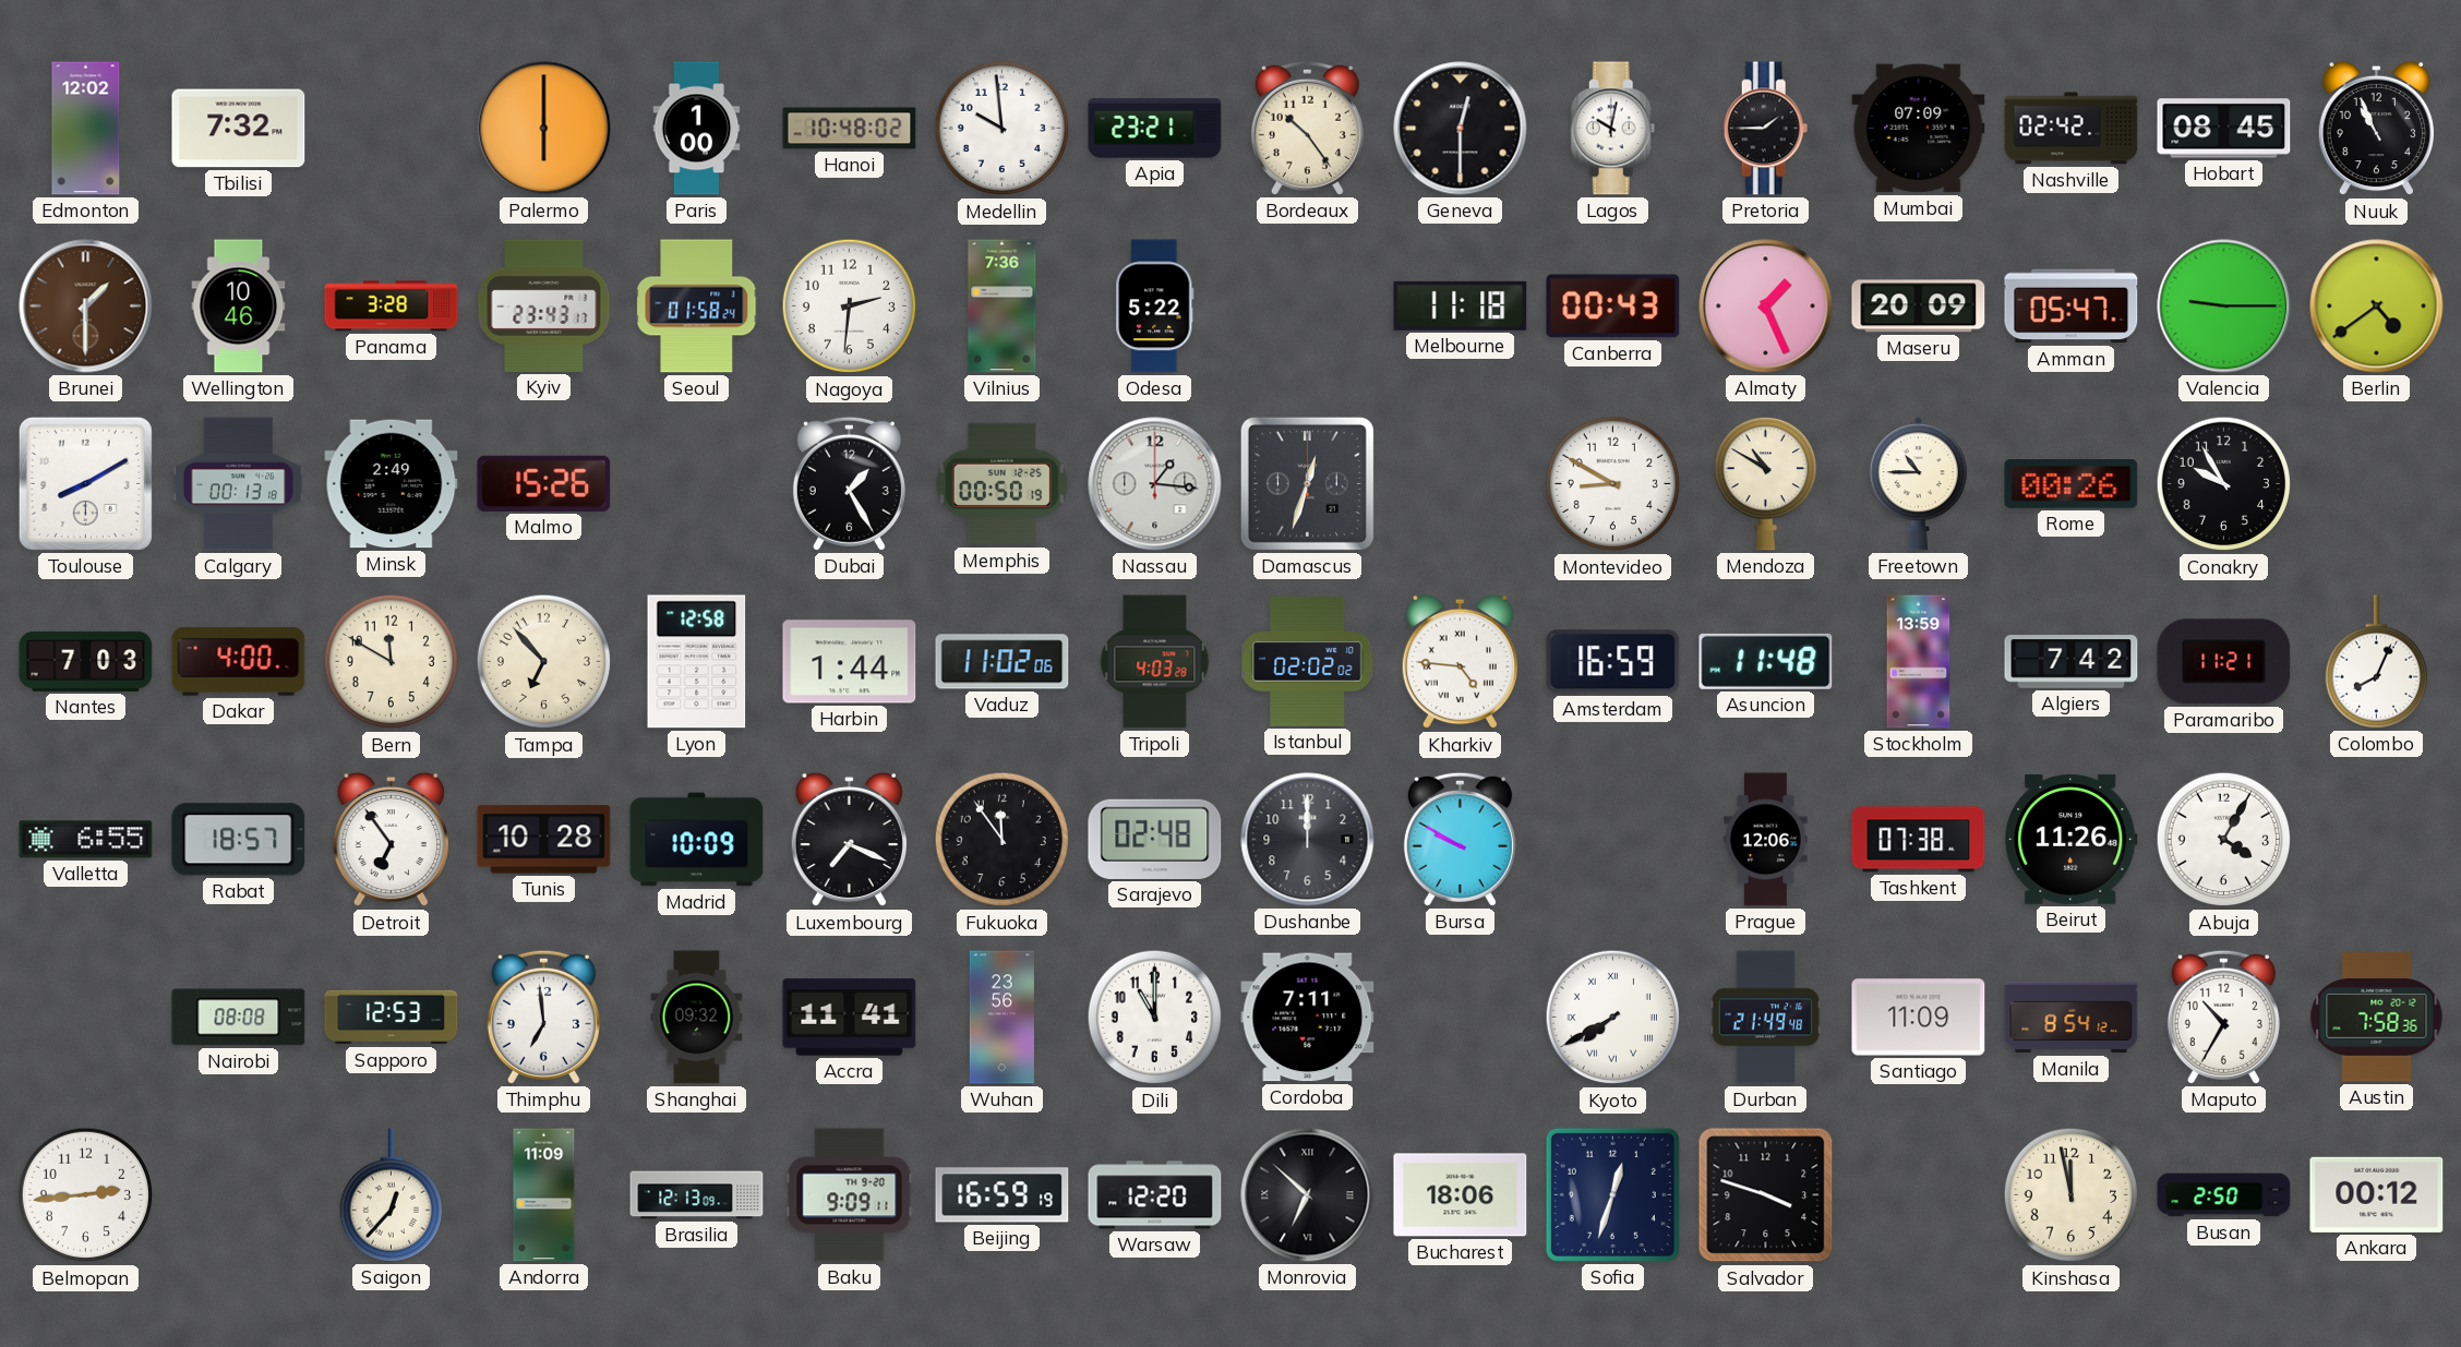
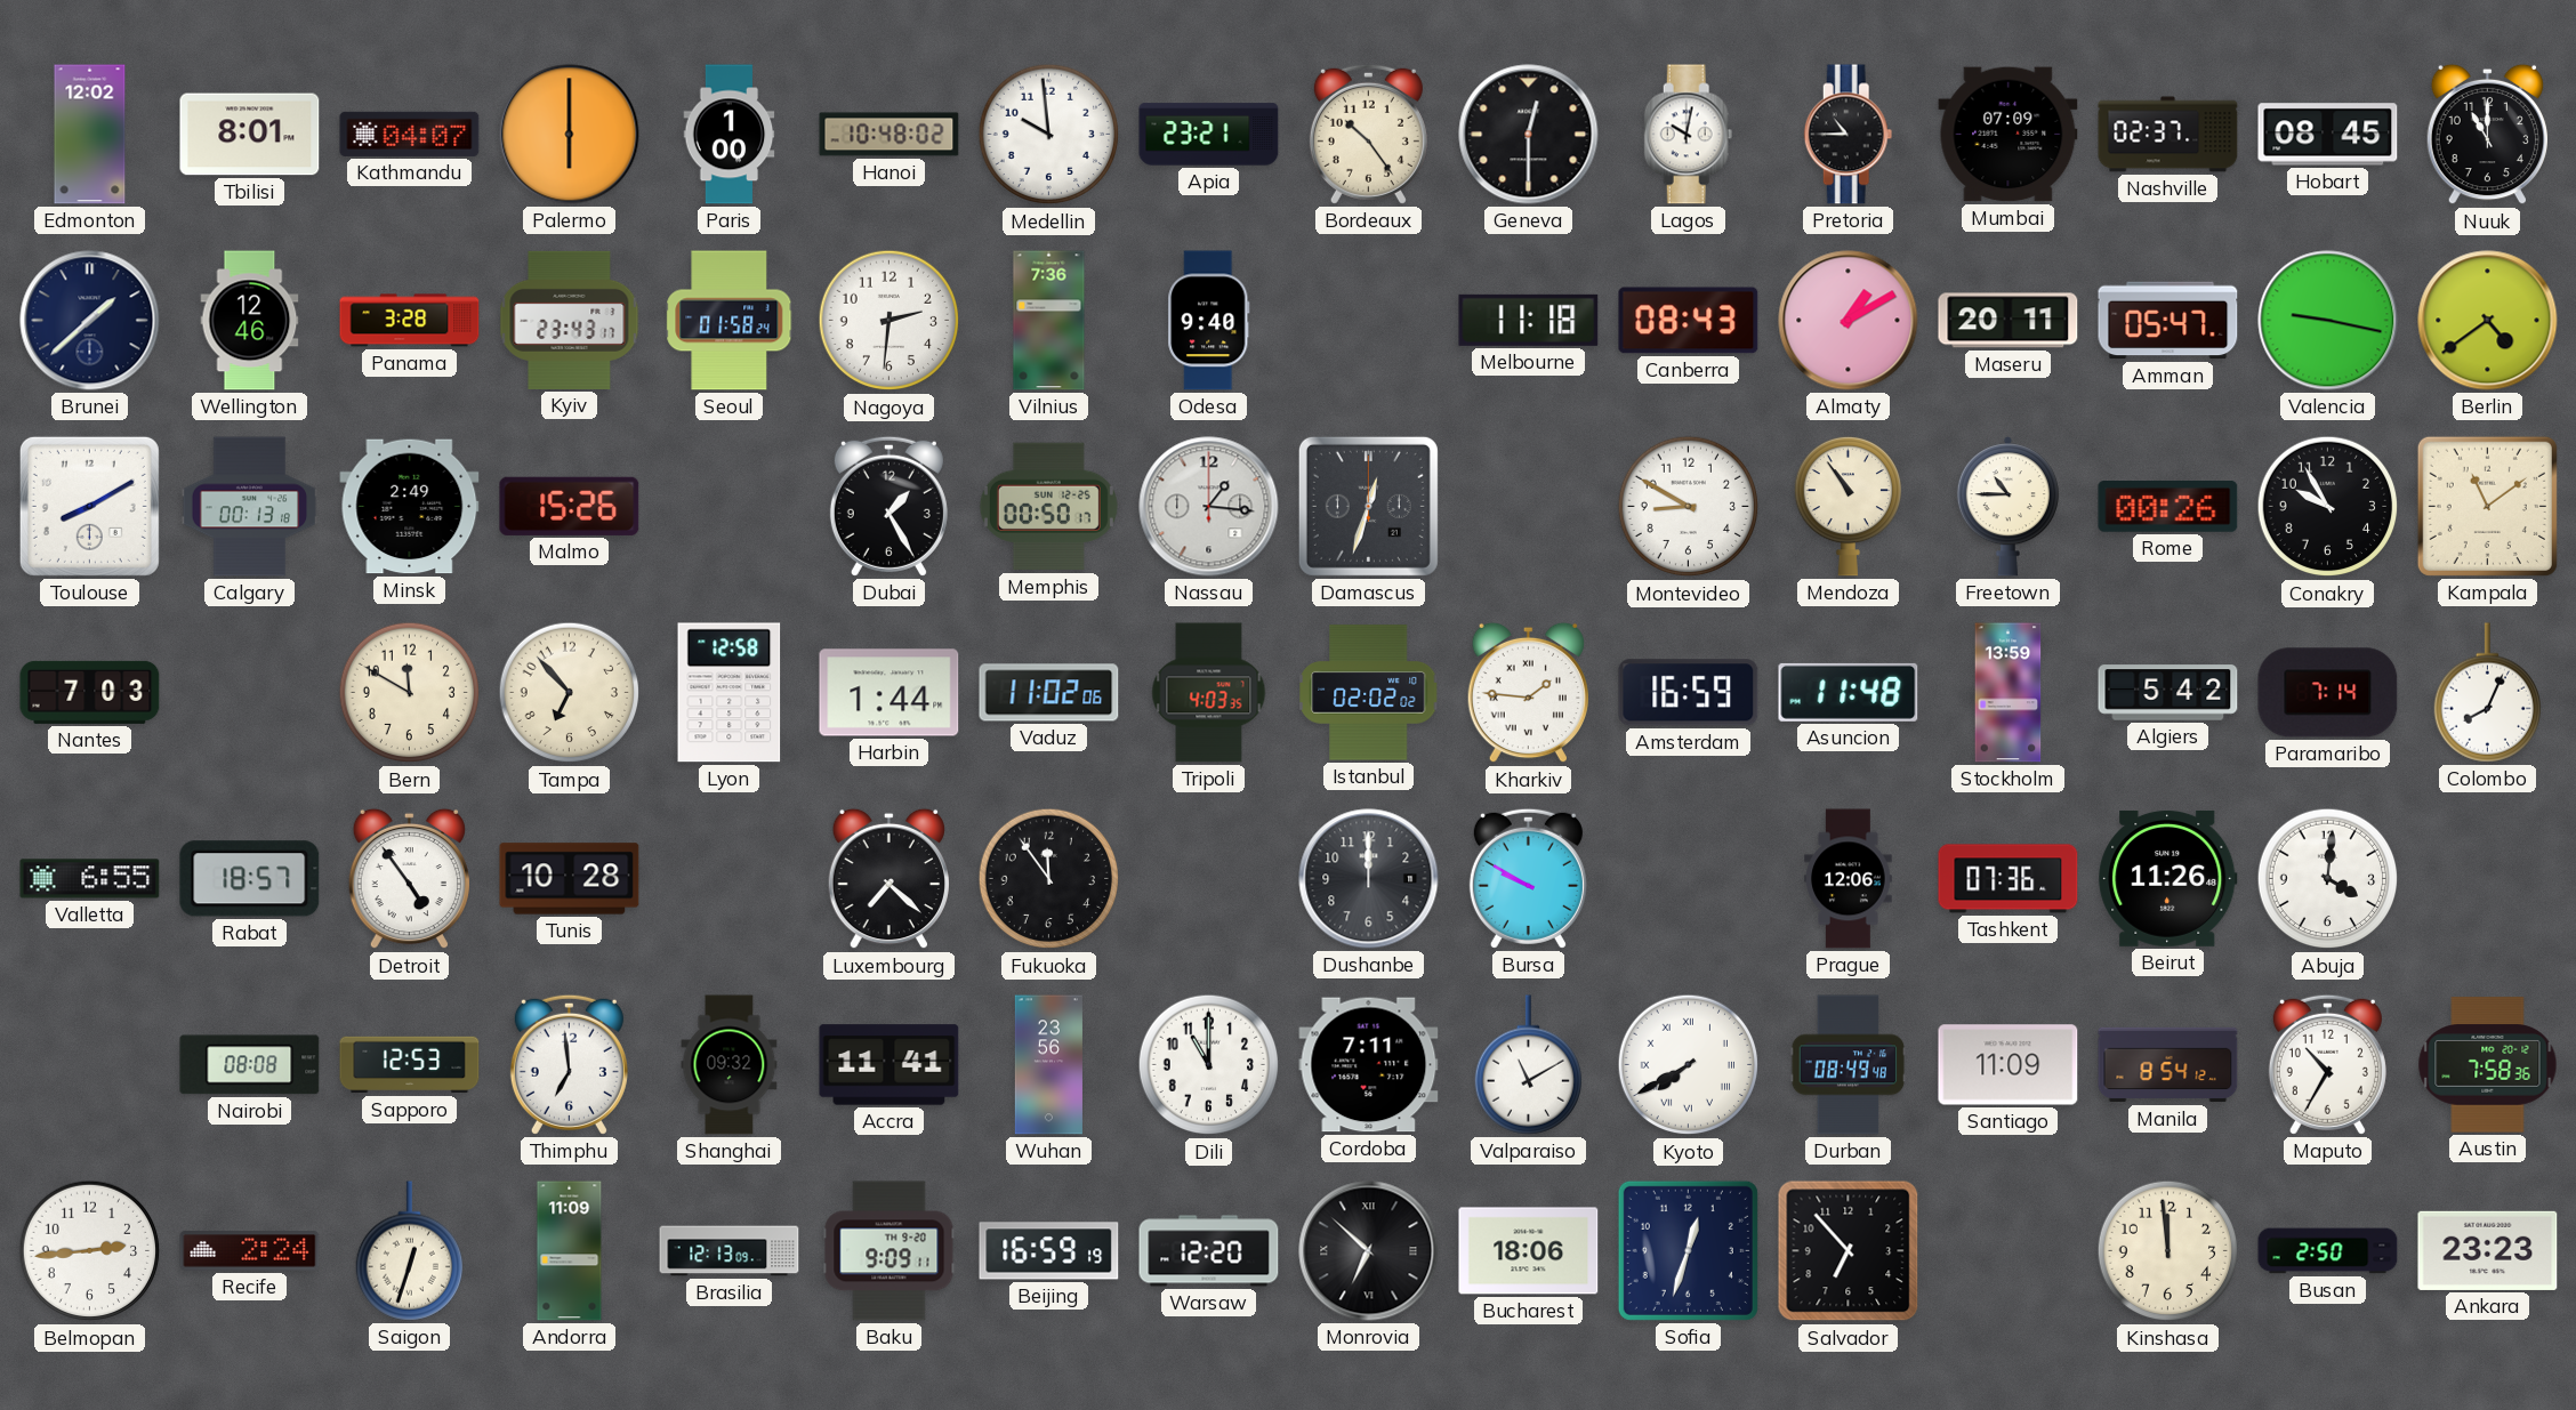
Tbilisi: 7:32 -> 8:01 (250, 135)
Kathmandu: none -> 04:07 (410, 134)
Pretoria: 1:45 -> 10:45 (1849, 135)
Nashville: 02:42 -> 02:37 (2168, 135)
Nuuk: 10:56 -> 11:00 (2487, 135)
Brunei: 1:30 -> 1:38 (90, 321)
Brunei dial: brown -> navy (90, 321)
Wellington: 10:46 -> 12:46 (250, 321)
Odesa: 5:22 -> 9:40 (1209, 321)
Canberra: 00:43 -> 08:43 (1689, 321)
Almaty: 1:26 -> 1:10 (1849, 321)
Maseru: 20:09 -> 20:11 (2009, 321)
Valencia: 9:15 -> 9:17 (2328, 321)
Memphis: 00:50:19 -> 00:50:17 (1048, 507)
Mendoza: 10:50 -> 10:54 (1848, 506)
Kampala: none -> 11:09 (2487, 506)
Dakar: 4:00 -> none (239, 662)
Tripoli: 4:03:28 -> 4:03:35 (1209, 693)
Kharkiv: 4:46 -> 1:46 (1528, 693)
Algiers: 7:42 -> 5:42 (2168, 693)
Paramaribo: 11:21 -> 7:14 (2328, 693)
Detroit: 6:54 -> 4:54 (409, 879)
Madrid: 10:09 -> none (697, 840)
Luxembourg: 7:19 -> 7:22 (888, 879)
Sarajevo: 02:48 -> none (1155, 839)
Tashkent: 07:38 -> 07:36 (2009, 879)
Abuja: 4:05 -> 4:01 (2328, 879)
Valparaiso: none -> 11:10 (1528, 1065)
Durban: 21:49 -> 08:49 (1849, 1065)
Recife: none -> 2:24 (250, 1251)
Saigon: 12:37 -> 12:33 (409, 1251)
Salvador: 3:48 -> 6:53 (1849, 1251)
Kinshasa: 11:58 -> 11:59 (2168, 1251)
Ankara: 00:12 -> 23:23 (2488, 1250)
